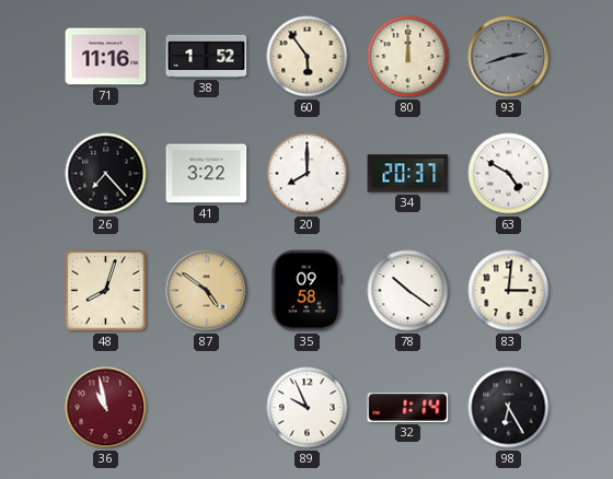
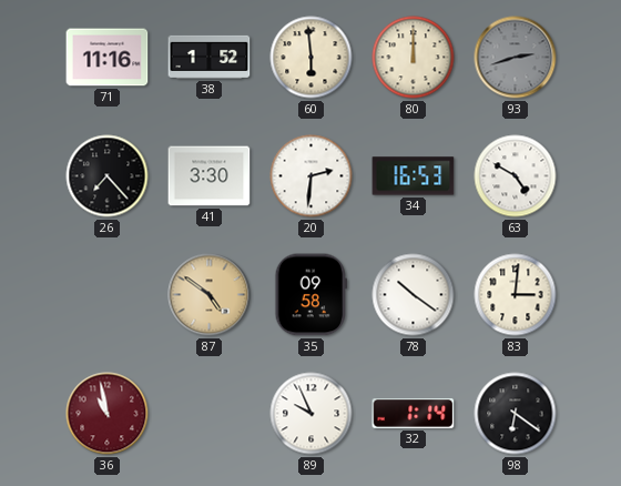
60: 5:54 -> 5:59 (312, 58)
41: 3:22 -> 3:30 (210, 176)
20: 8:00 -> 2:31 (312, 176)
34: 20:37 -> 16:53 (414, 176)
48: 8:03 -> none (106, 291)
98: 6:25 -> 6:21 (516, 414)
